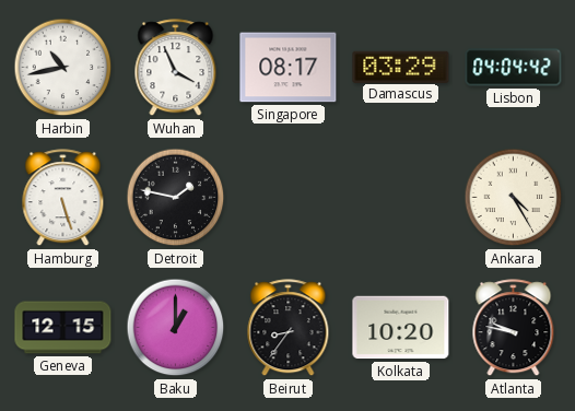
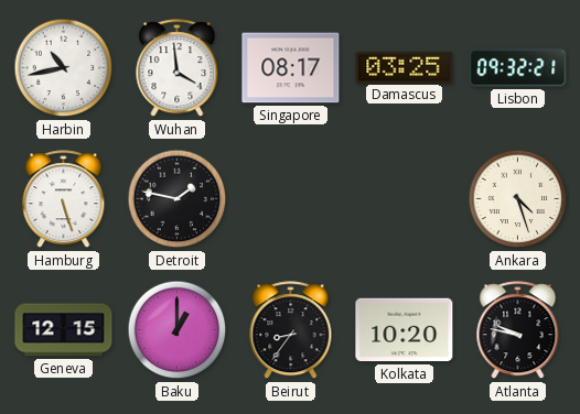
Wuhan: 3:56 -> 3:59 (178, 68)
Damascus: 03:29 -> 03:25 (405, 67)
Lisbon: 04:04 -> 09:32 (518, 68)
Ankara: 4:25 -> 4:27 (518, 199)
